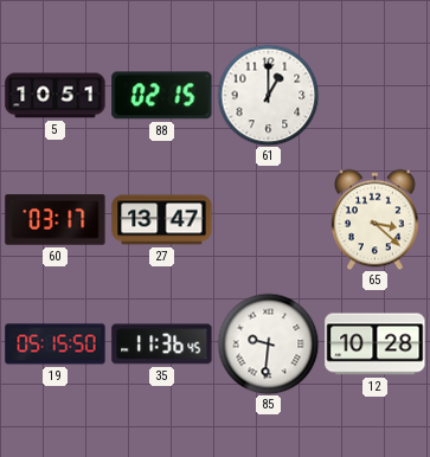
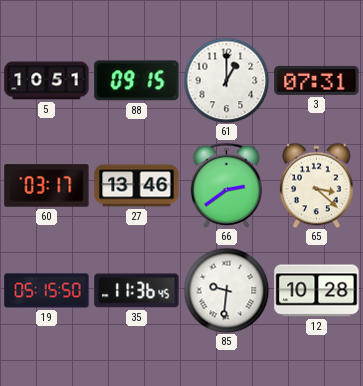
88: 02:15 -> 09:15 (137, 81)
3: none -> 07:31 (317, 80)
27: 13:47 -> 13:46 (137, 186)
66: none -> 2:39 (227, 185)
